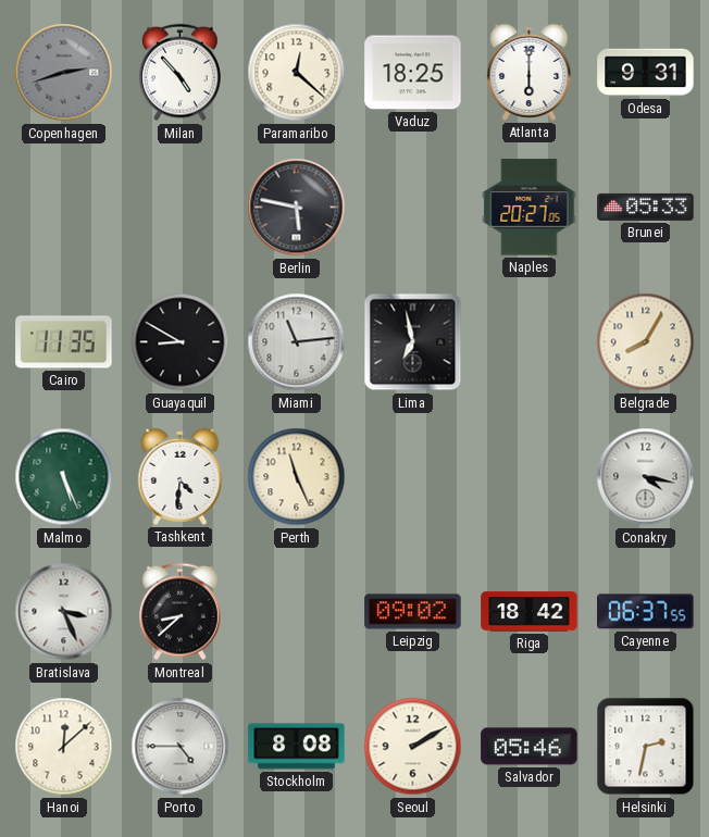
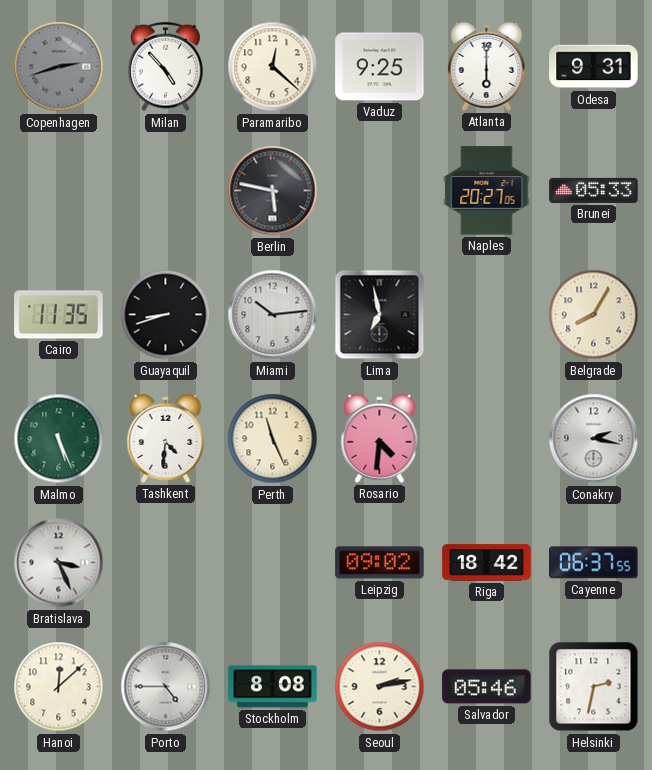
Vaduz: 18:25 -> 9:25 (380, 67)
Guayaquil: 8:50 -> 8:42 (166, 315)
Miami: 11:14 -> 10:14 (273, 315)
Rosario: none -> 4:31 (380, 438)
Conakry: 4:17 -> 2:17 (594, 439)
Montreal: 8:38 -> none (179, 612)
Seoul: 2:10 -> 2:13 (380, 687)
